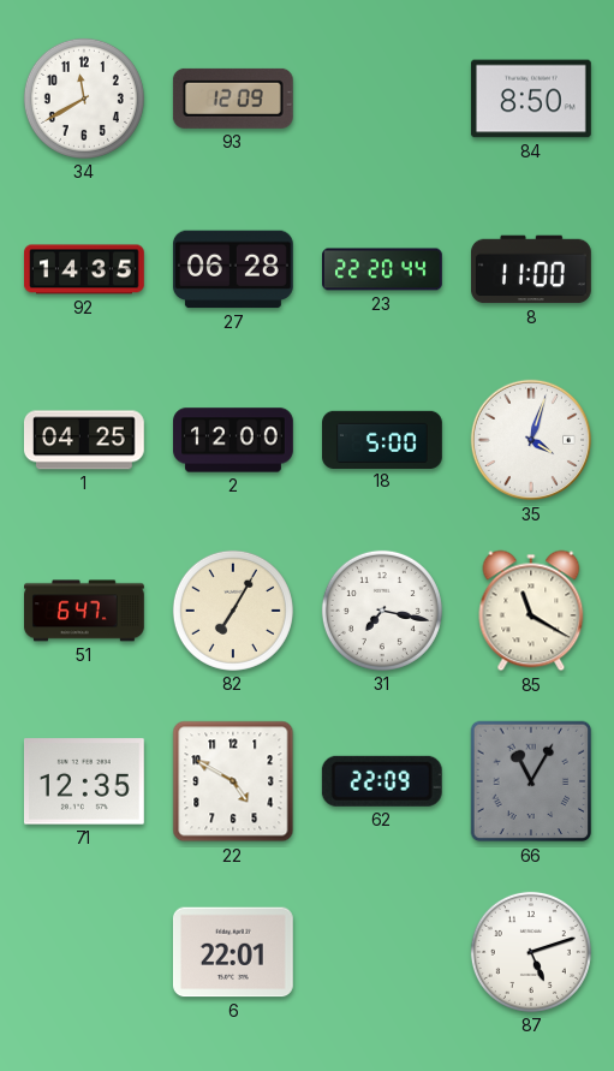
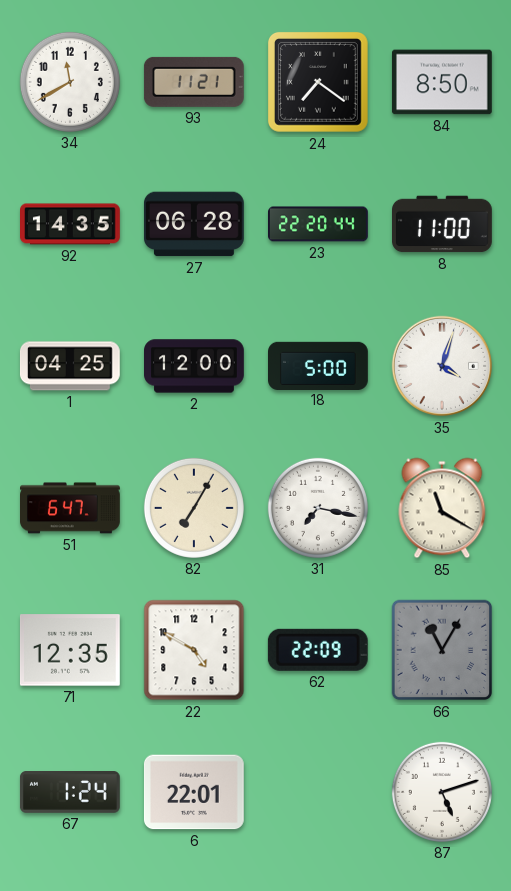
93: 12:09 -> 11:21 (194, 82)
24: none -> 7:21 (318, 82)
67: none -> 1:24 (70, 793)
